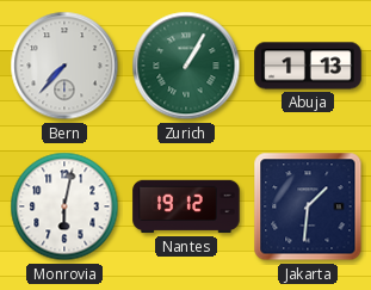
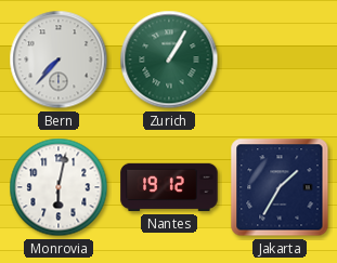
Abuja: 1:13 -> none (308, 66)
Jakarta: 1:31 -> 1:35 (280, 187)
